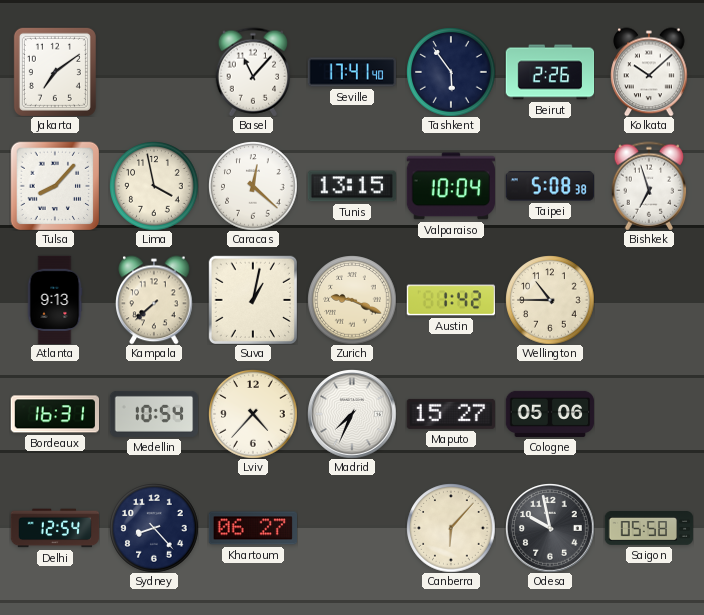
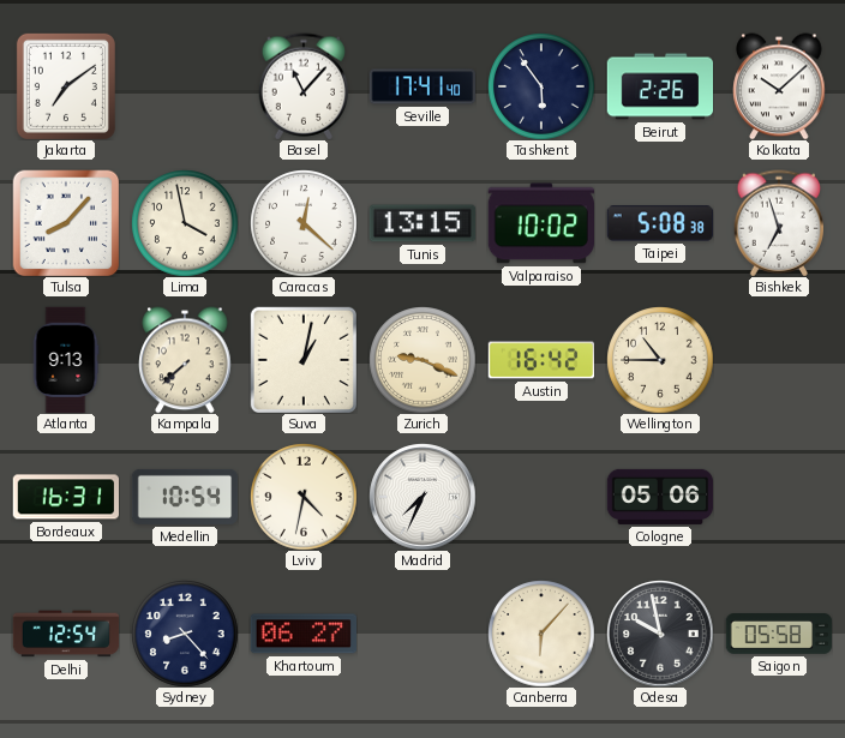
Valparaiso: 10:04 -> 10:02 (540, 223)
Austin: 1:42 -> 16:42 (541, 360)
Lviv: 4:37 -> 4:32 (304, 497)
Maputo: 15:27 -> none (450, 414)
